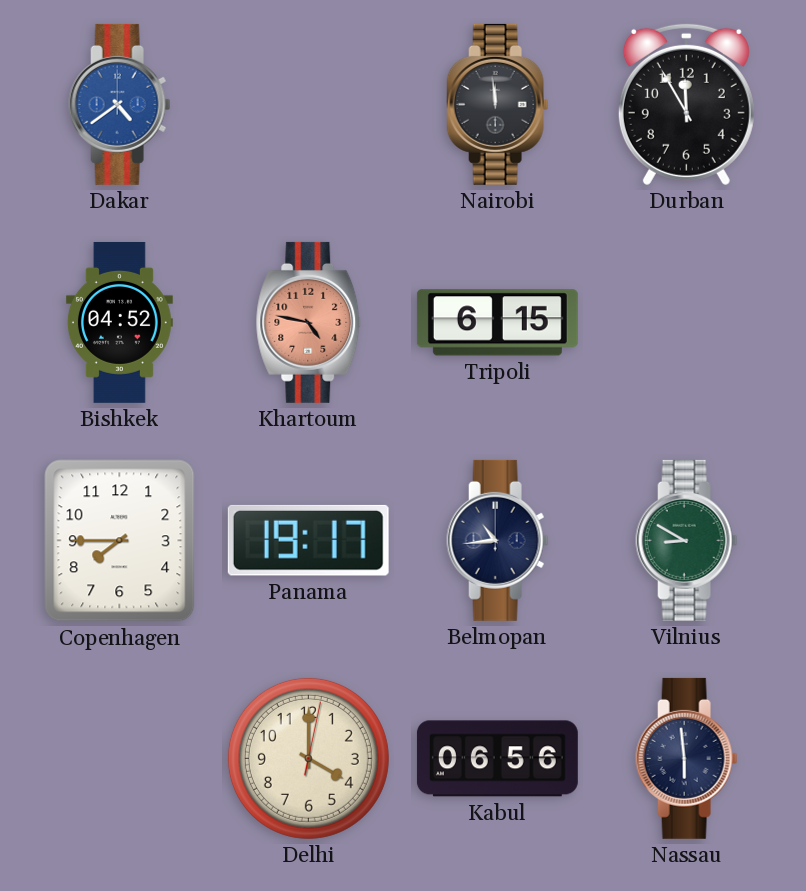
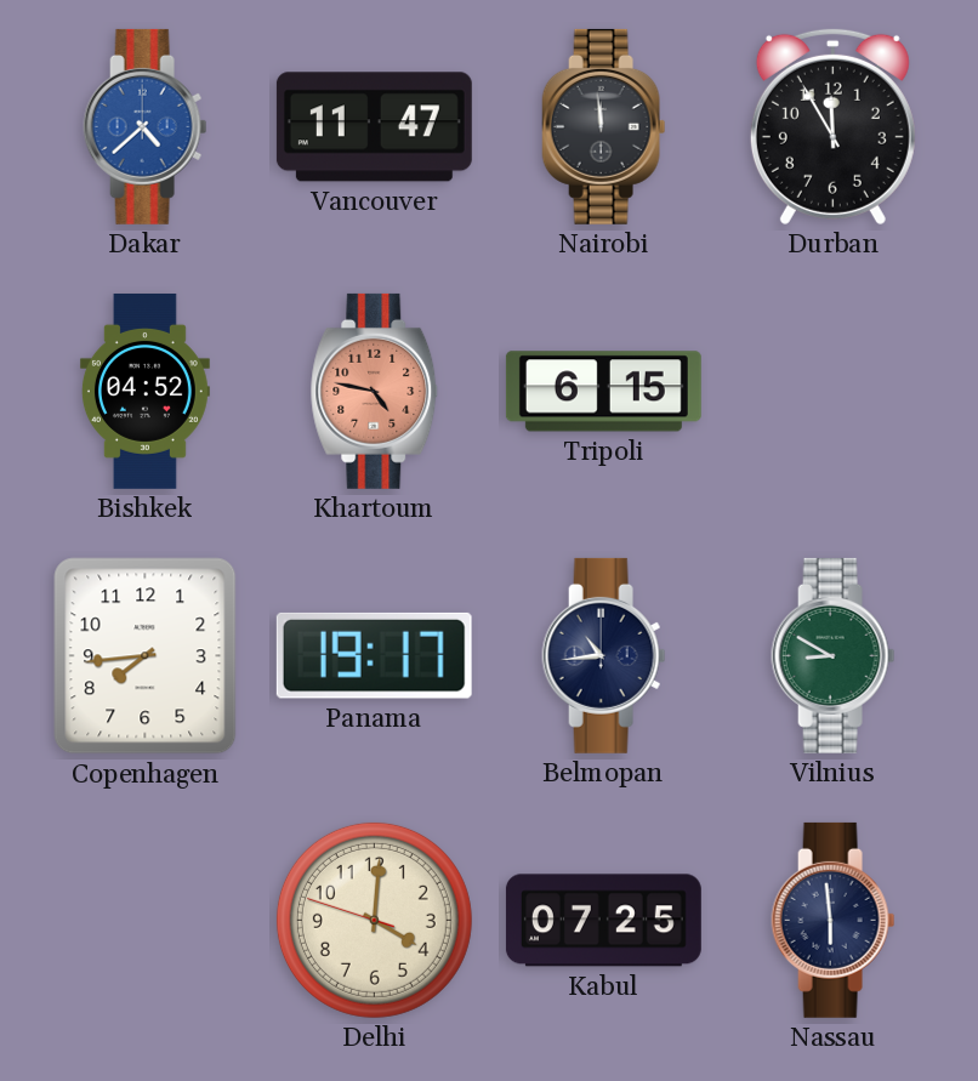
Dakar: 4:39 -> 4:38 (146, 126)
Vancouver: none -> 11:47 (374, 127)
Copenhagen: 7:45 -> 7:44 (146, 656)
Delhi: 4:00:02 -> 4:00:48 (374, 920)
Kabul: 06:56 -> 07:25 (603, 921)
